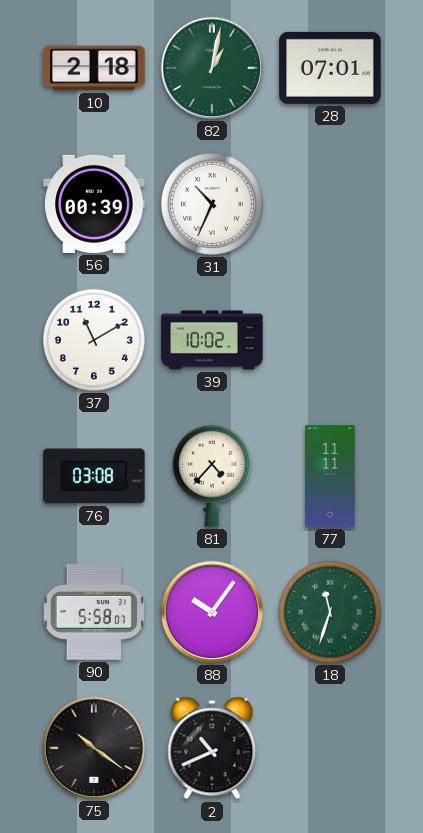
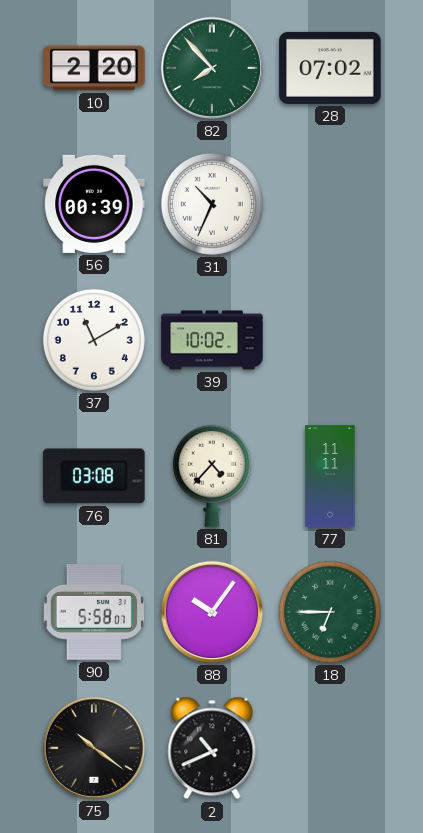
10: 2:18 -> 2:20 (94, 68)
82: 1:02 -> 7:53 (212, 68)
28: 07:01 -> 07:02 (330, 68)
18: 11:33 -> 6:45 (330, 612)
